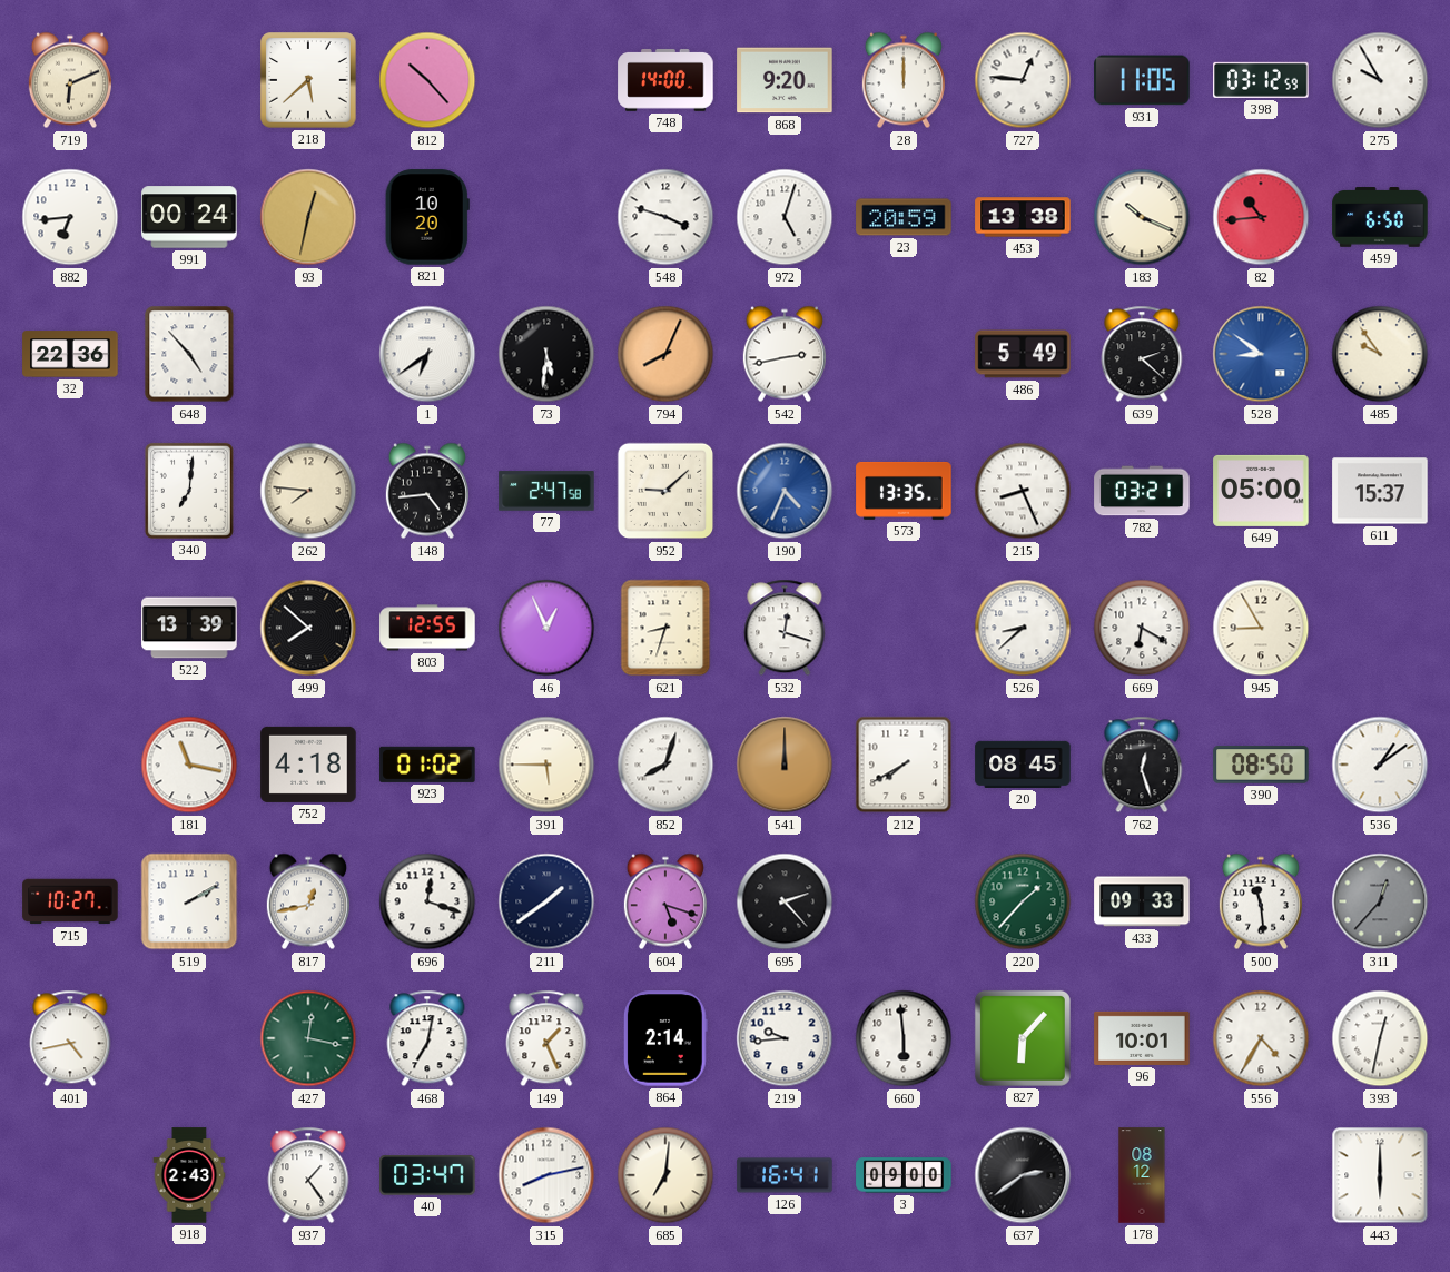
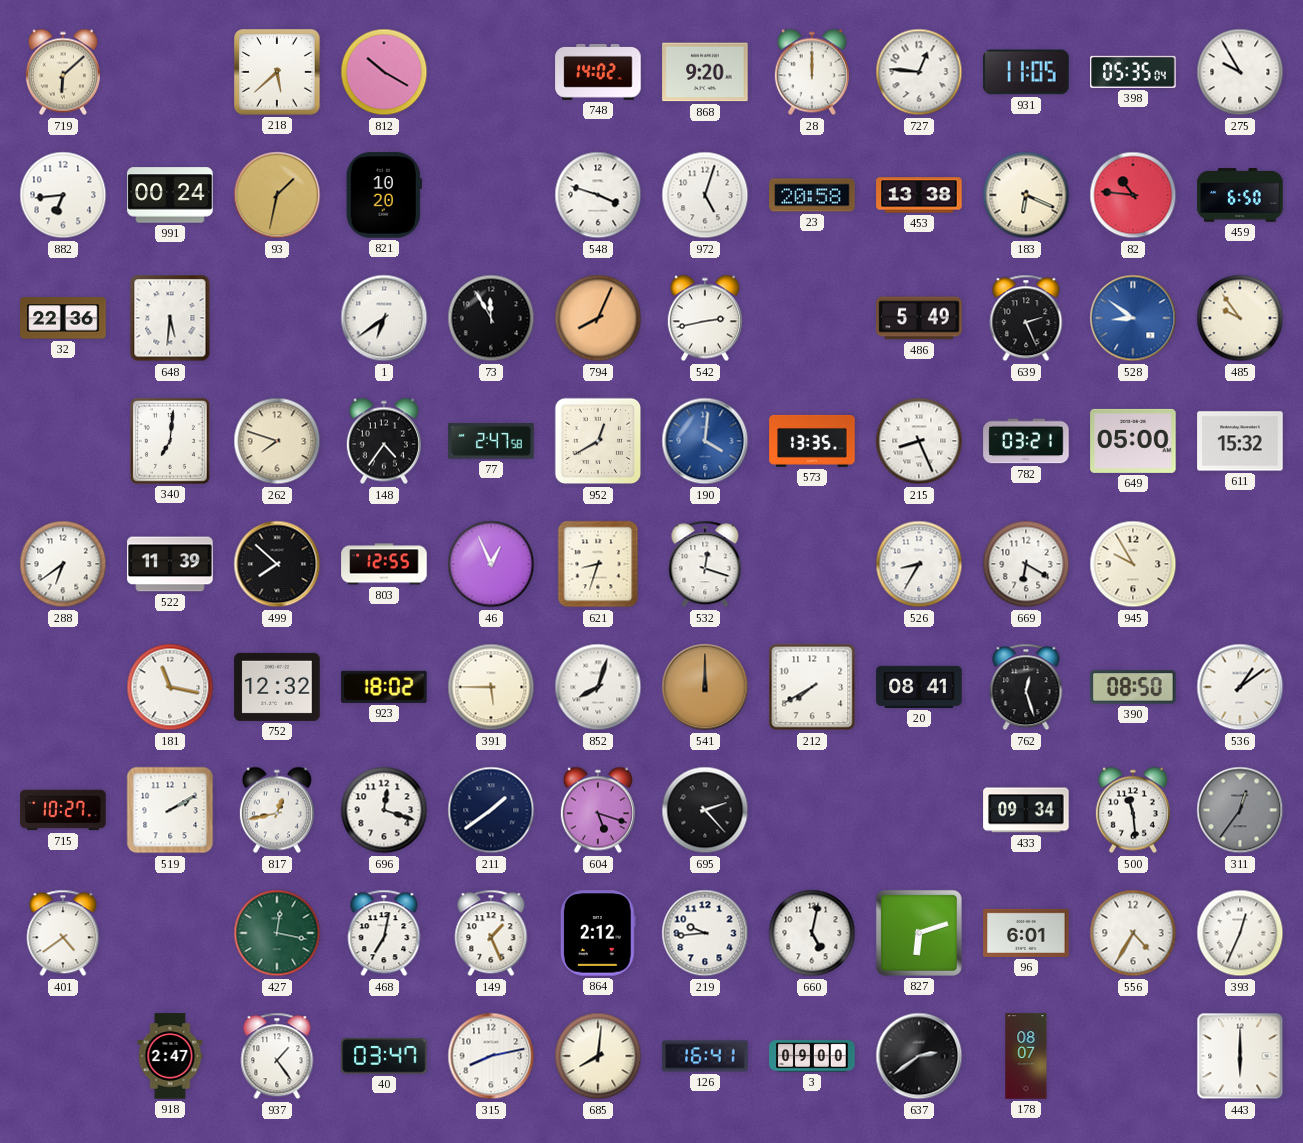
719: 6:11 -> 6:08 (63, 72)
812: 10:23 -> 10:20 (384, 72)
748: 14:00 -> 14:02 (598, 72)
398: 03:12 -> 05:35 (1133, 72)
93: 12:32 -> 1:32 (277, 195)
23: 20:59 -> 20:58 (812, 195)
183: 10:19 -> 6:19 (1026, 195)
82: 10:44 -> 10:46 (1133, 195)
648: 4:53 -> 5:31 (170, 318)
73: 5:31 -> 11:55 (491, 318)
639: 2:22 -> 2:26 (1026, 318)
262: 7:46 -> 7:48 (277, 441)
148: 4:44 -> 4:36 (384, 441)
952: 9:08 -> 12:40 (598, 441)
190: 4:34 -> 4:01 (705, 441)
611: 15:37 -> 15:32 (1240, 441)
288: none -> 6:39 (63, 564)
522: 13:39 -> 11:39 (170, 564)
526: 8:38 -> 8:35 (919, 564)
945: 8:55 -> 9:55 (1133, 564)
752: 4:18 -> 12:32 (277, 687)
923: 01:02 -> 18:02 (384, 687)
20: 08:45 -> 08:41 (919, 687)
220: 1:37 -> none (1023, 901)
433: 09:33 -> 09:34 (1026, 810)
311: 12:37 -> 12:36 (1240, 810)
401: 4:43 -> 4:39 (63, 933)
864: 2:14 -> 2:12 (598, 933)
660: 5:59 -> 5:02 (812, 933)
827: 6:07 -> 6:12 (919, 933)
96: 10:01 -> 6:01 (1026, 933)
393: 12:32 -> 12:34 (1240, 933)
918: 2:43 -> 2:47 (170, 1056)
685: 7:01 -> 8:01 (598, 1056)
178: 08:12 -> 08:07 (1026, 1056)
